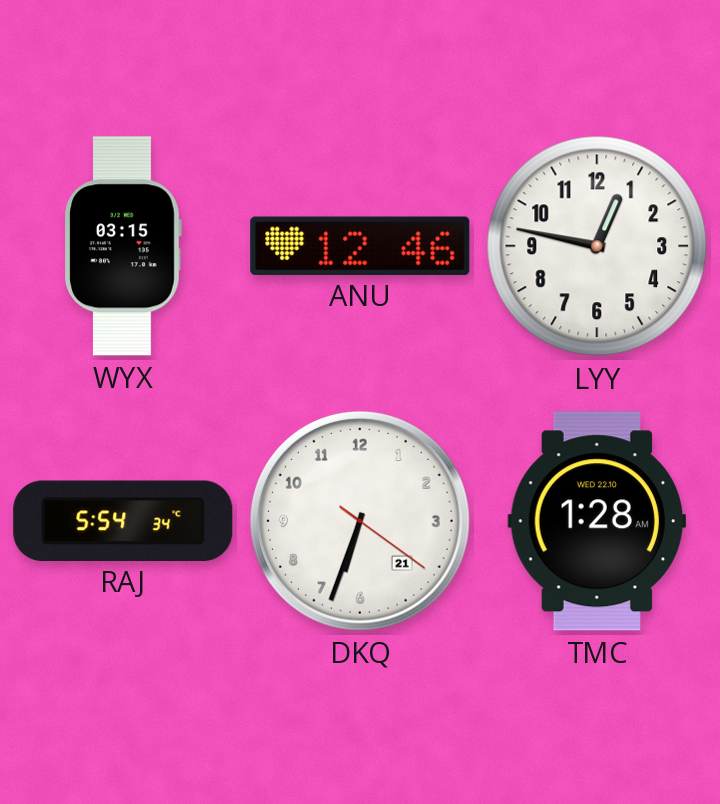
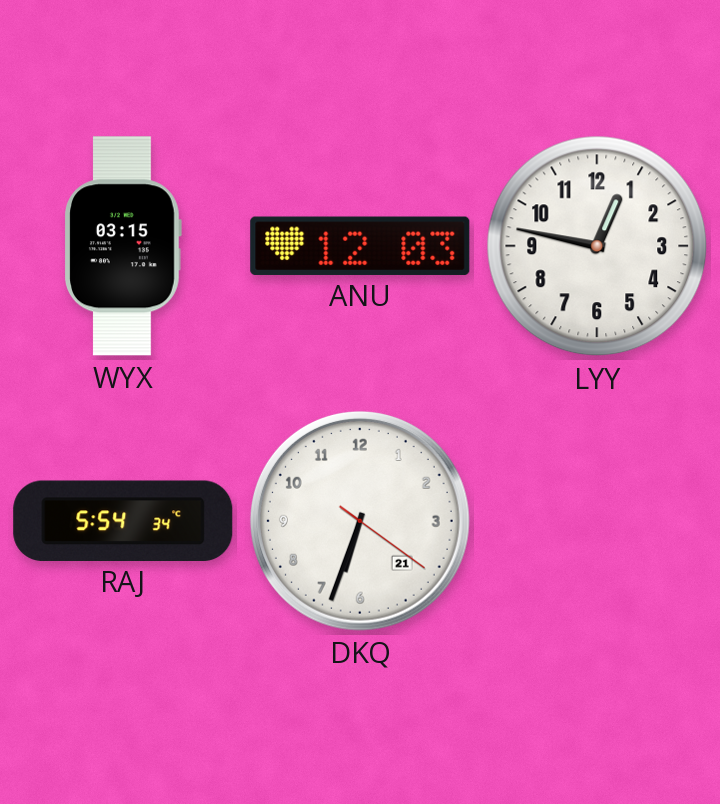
ANU: 12:46 -> 12:03 (360, 245)
TMC: 1:28 -> none (597, 521)
